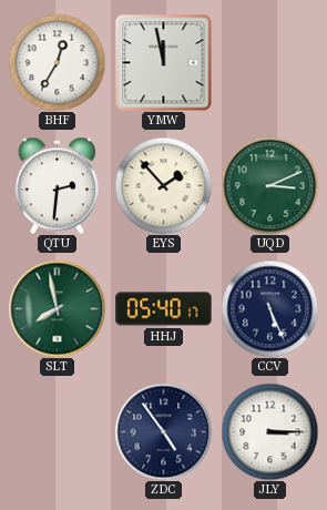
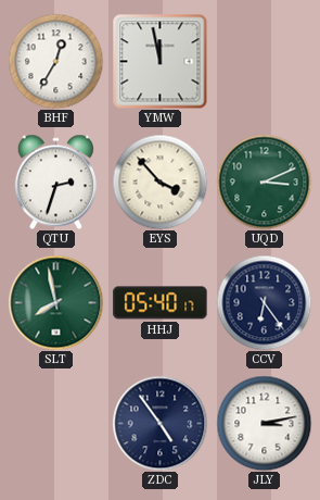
QTU: 2:31 -> 2:33 (55, 182)
EYS: 1:53 -> 3:53 (159, 182)
CCV: 5:26 -> 6:24 (264, 302)
JLY: 3:15 -> 3:13 (264, 423)
